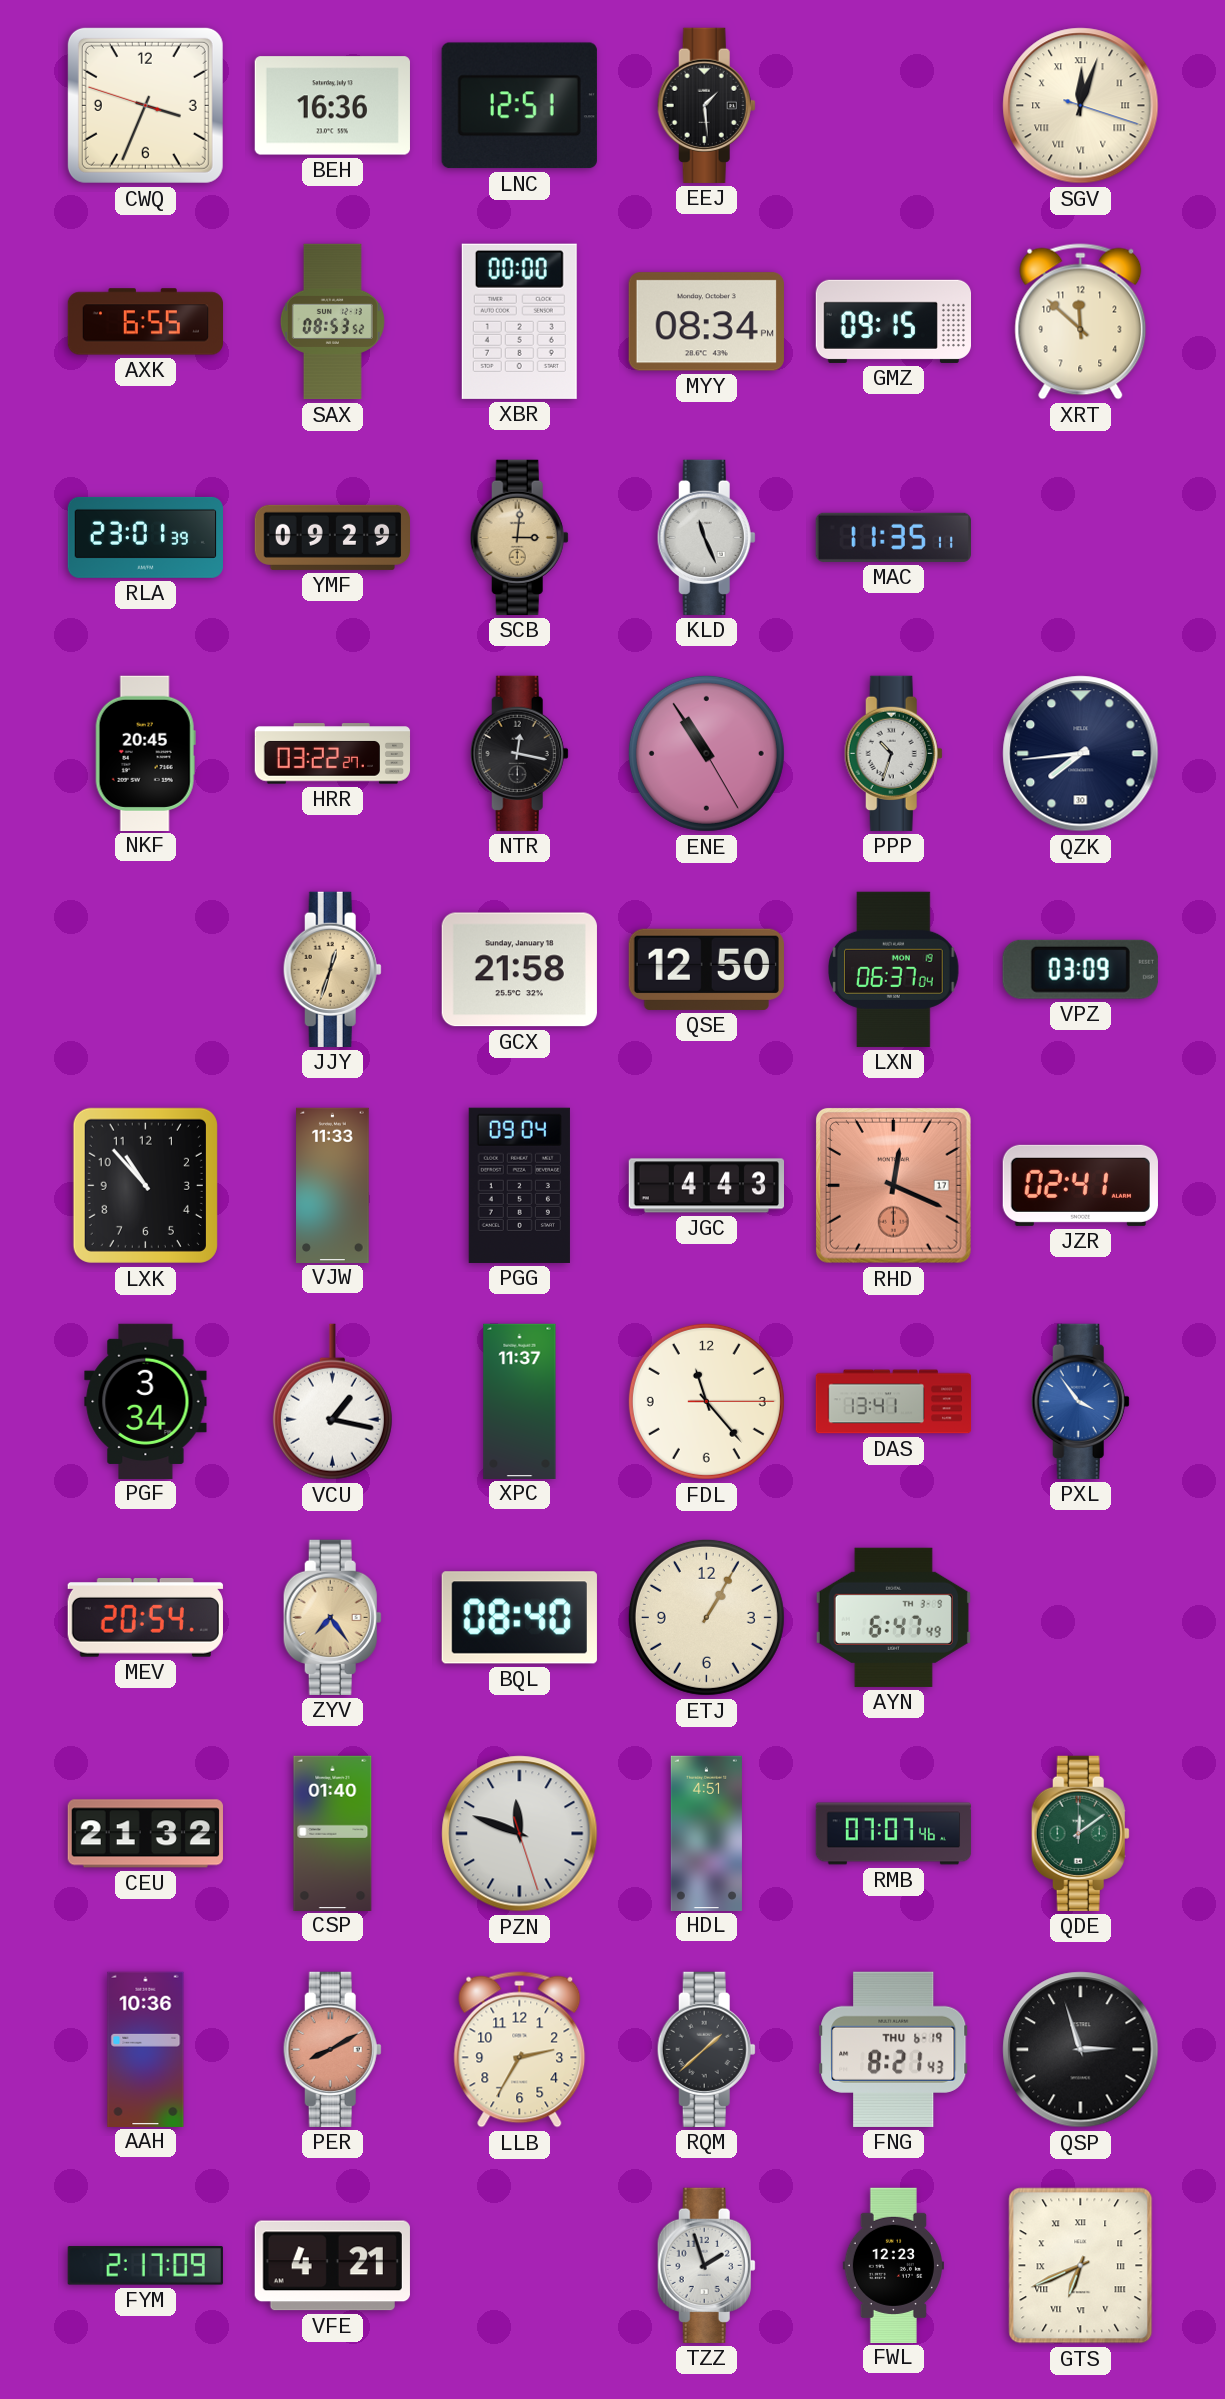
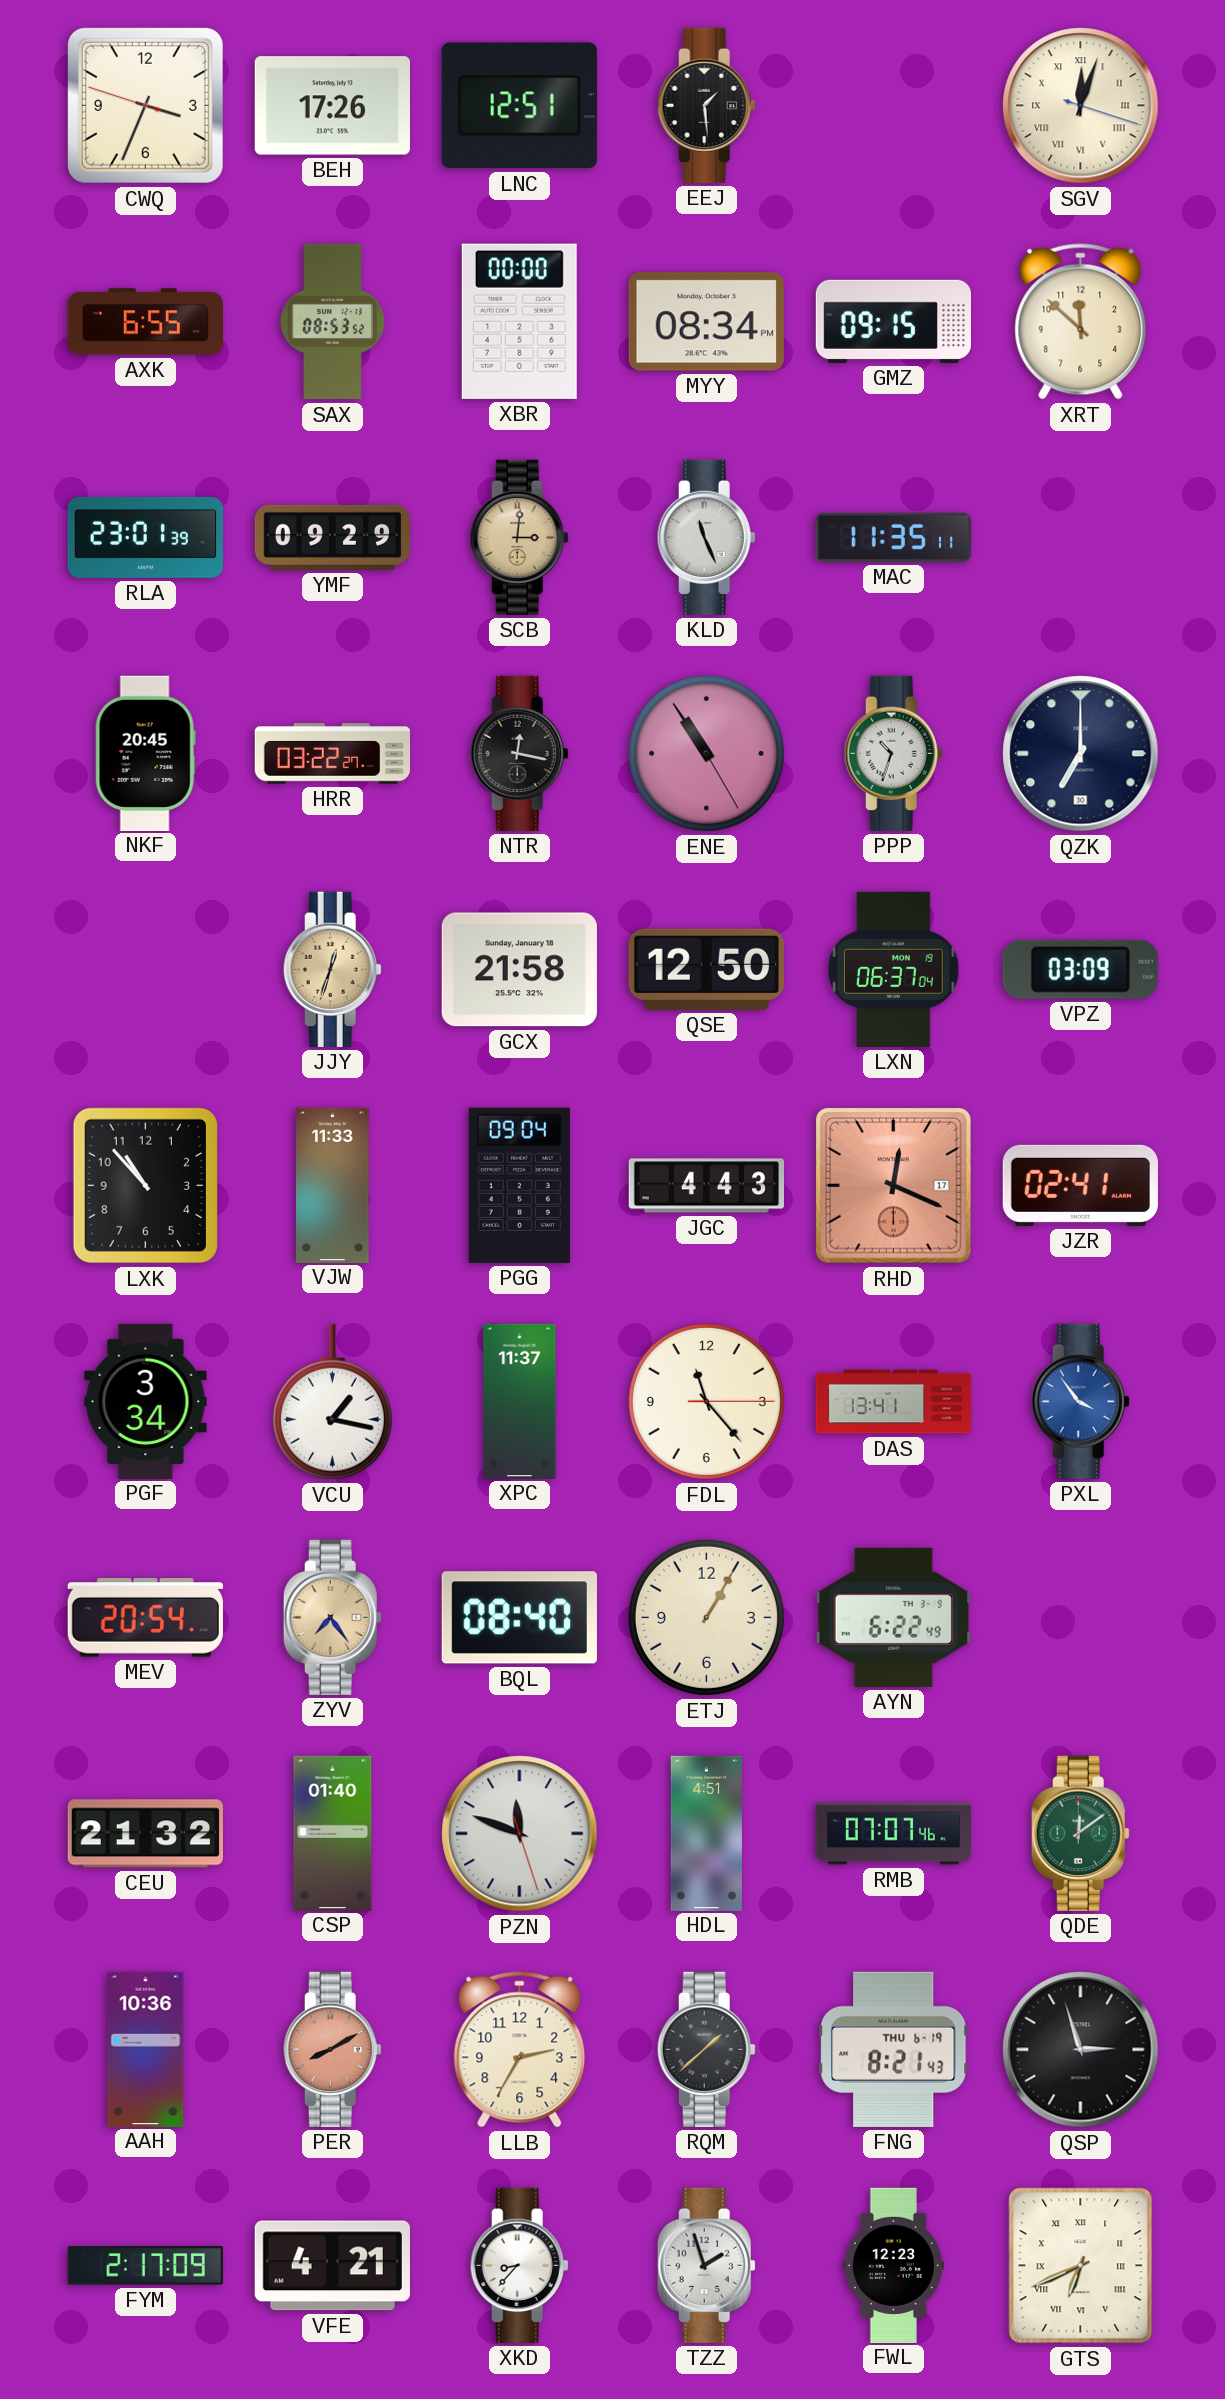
BEH: 16:36 -> 17:26 (332, 106)
QZK: 7:44 -> 7:00 (1081, 754)
AYN: 6:47 -> 6:22 (893, 1617)
XKD: none -> 8:37 (519, 2265)
